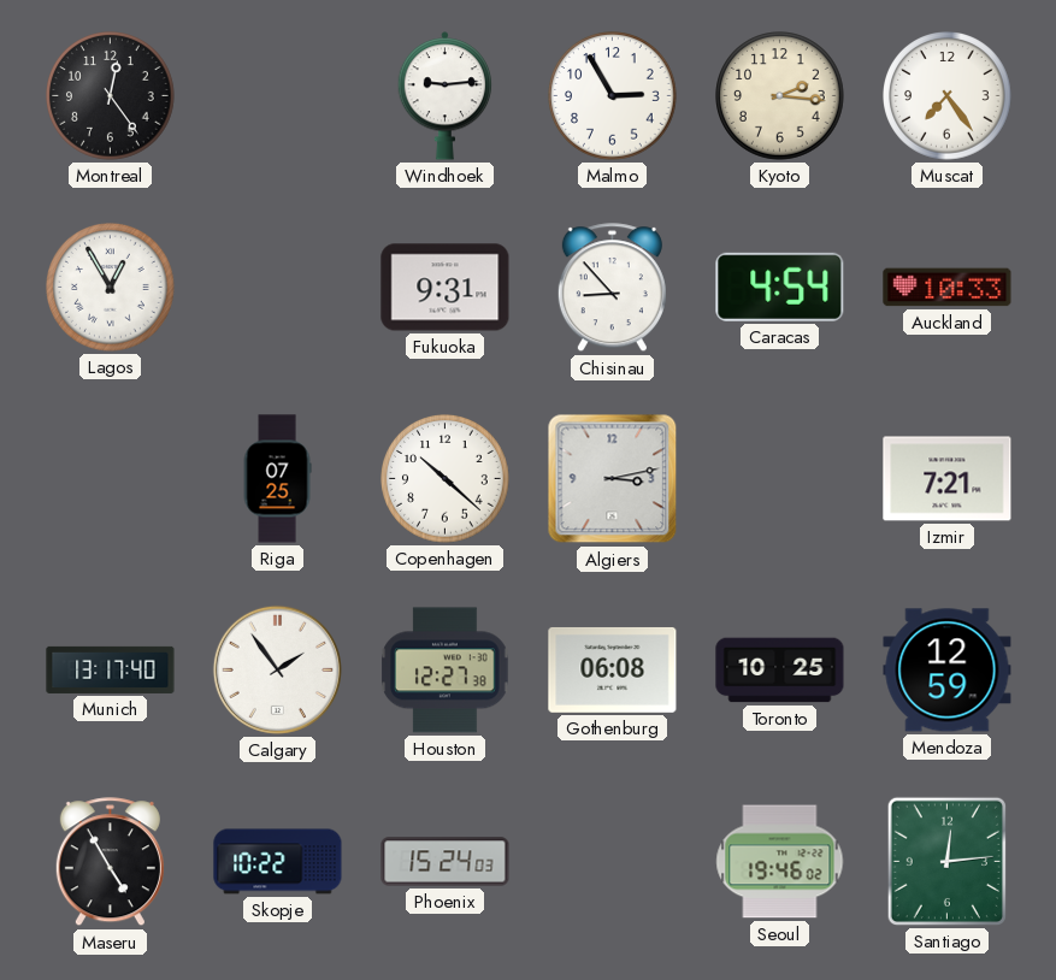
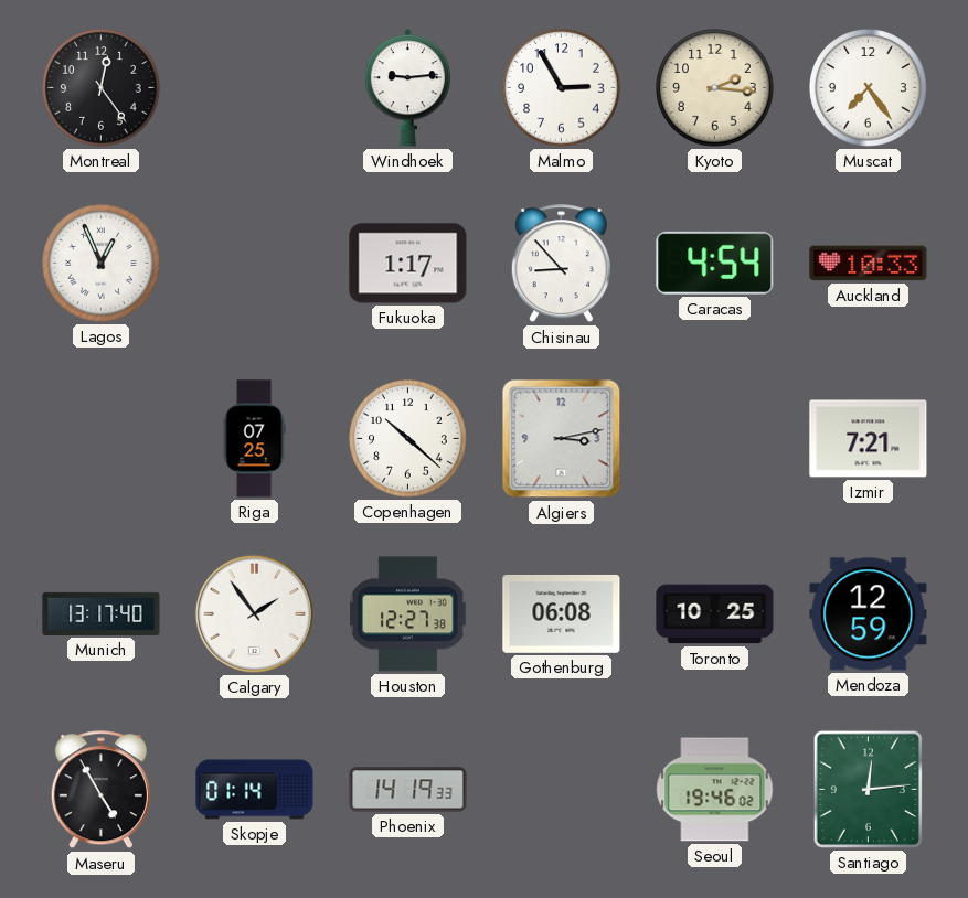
Lagos: 12:55 -> 12:56 (102, 264)
Fukuoka: 9:31 -> 1:17 (408, 264)
Skopje: 10:22 -> 01:14 (255, 790)
Phoenix: 15:24 -> 14:19 (408, 790)
